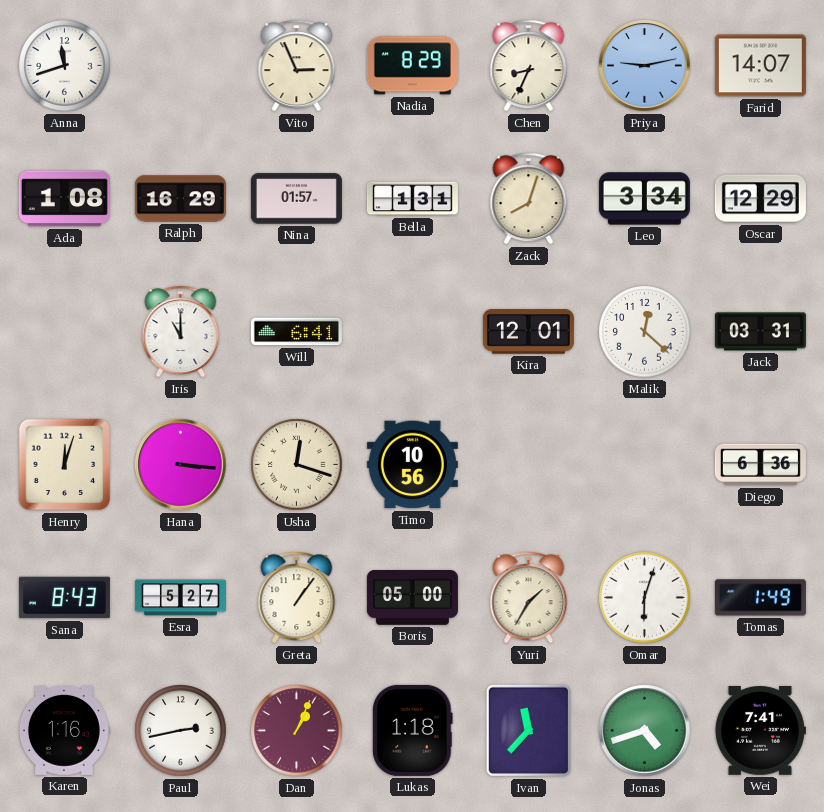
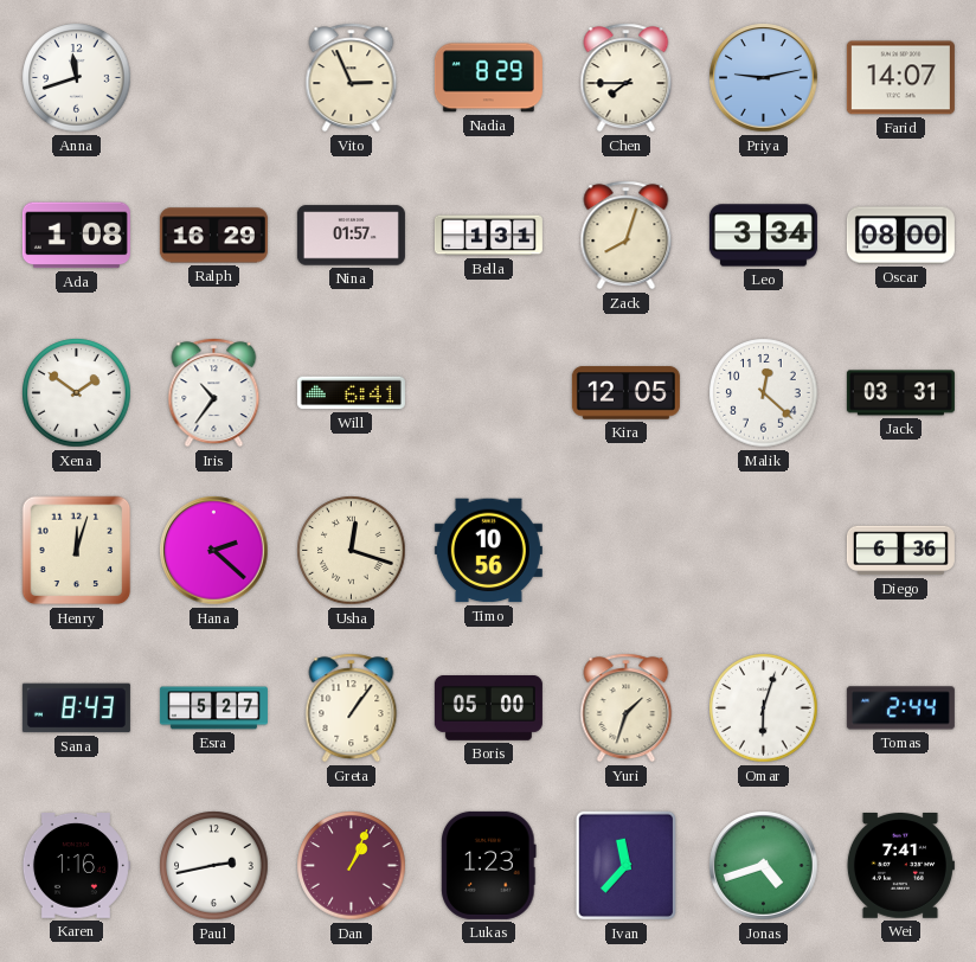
Chen: 8:34 -> 7:45 (627, 78)
Oscar: 12:29 -> 08:00 (900, 236)
Xena: none -> 1:51 (77, 393)
Iris: 11:00 -> 10:36 (214, 393)
Kira: 12:01 -> 12:05 (625, 393)
Hana: 3:16 -> 2:22 (214, 551)
Yuri: 1:35 -> 1:33 (627, 708)
Tomas: 1:49 -> 2:44 (900, 708)
Lukas: 1:18 -> 1:23 (489, 865)
